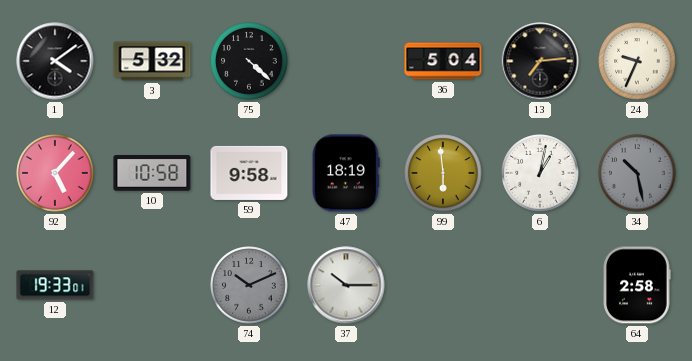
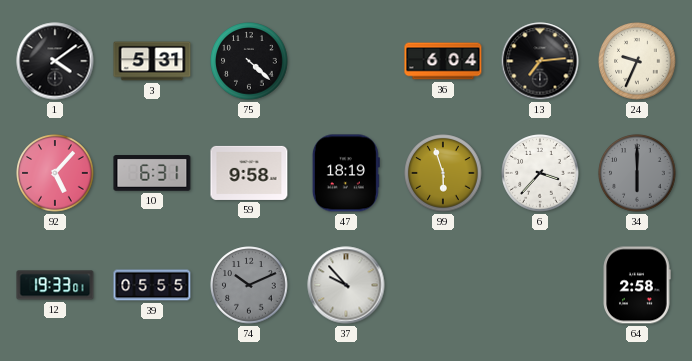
3: 5:32 -> 5:31 (152, 61)
36: 5:04 -> 6:04 (443, 61)
10: 10:58 -> 6:31 (152, 173)
99: 5:59 -> 5:57 (443, 173)
6: 1:02 -> 3:37 (540, 173)
34: 10:28 -> 6:00 (637, 173)
39: none -> 05:55 (152, 285)
37: 10:15 -> 9:53 (346, 285)
